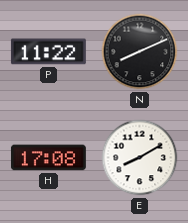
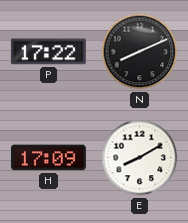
P: 11:22 -> 17:22 (48, 52)
H: 17:08 -> 17:09 (48, 158)
